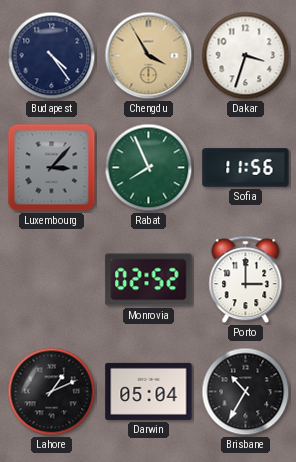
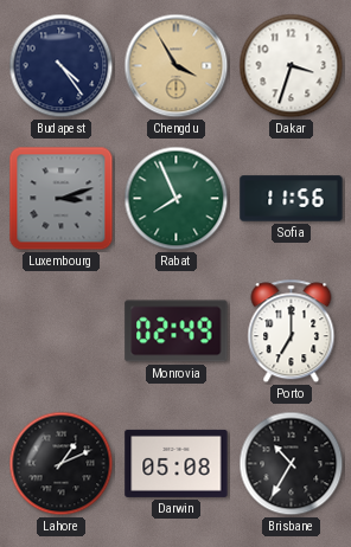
Luxembourg: 3:07 -> 3:12 (62, 199)
Monrovia: 02:52 -> 02:49 (177, 332)
Porto: 3:00 -> 7:00 (292, 332)
Darwin: 05:04 -> 05:08 (177, 463)
